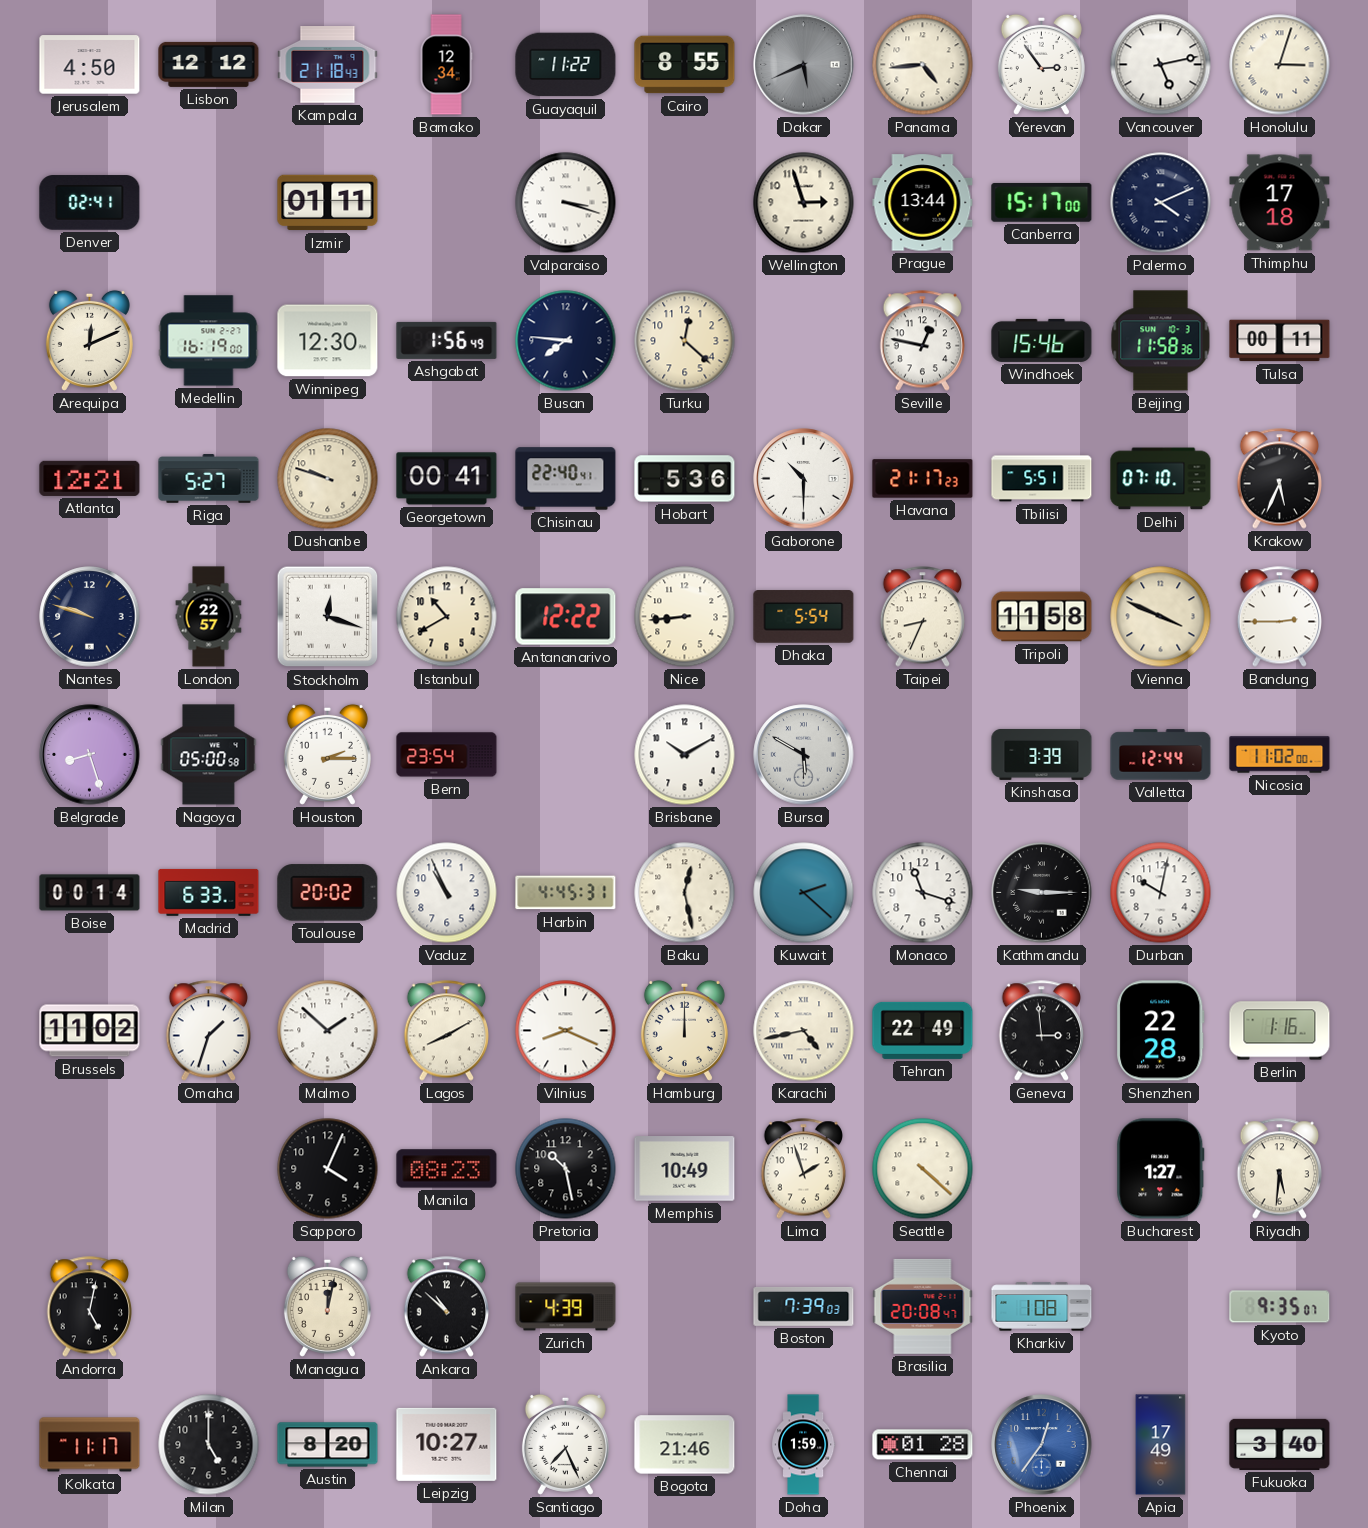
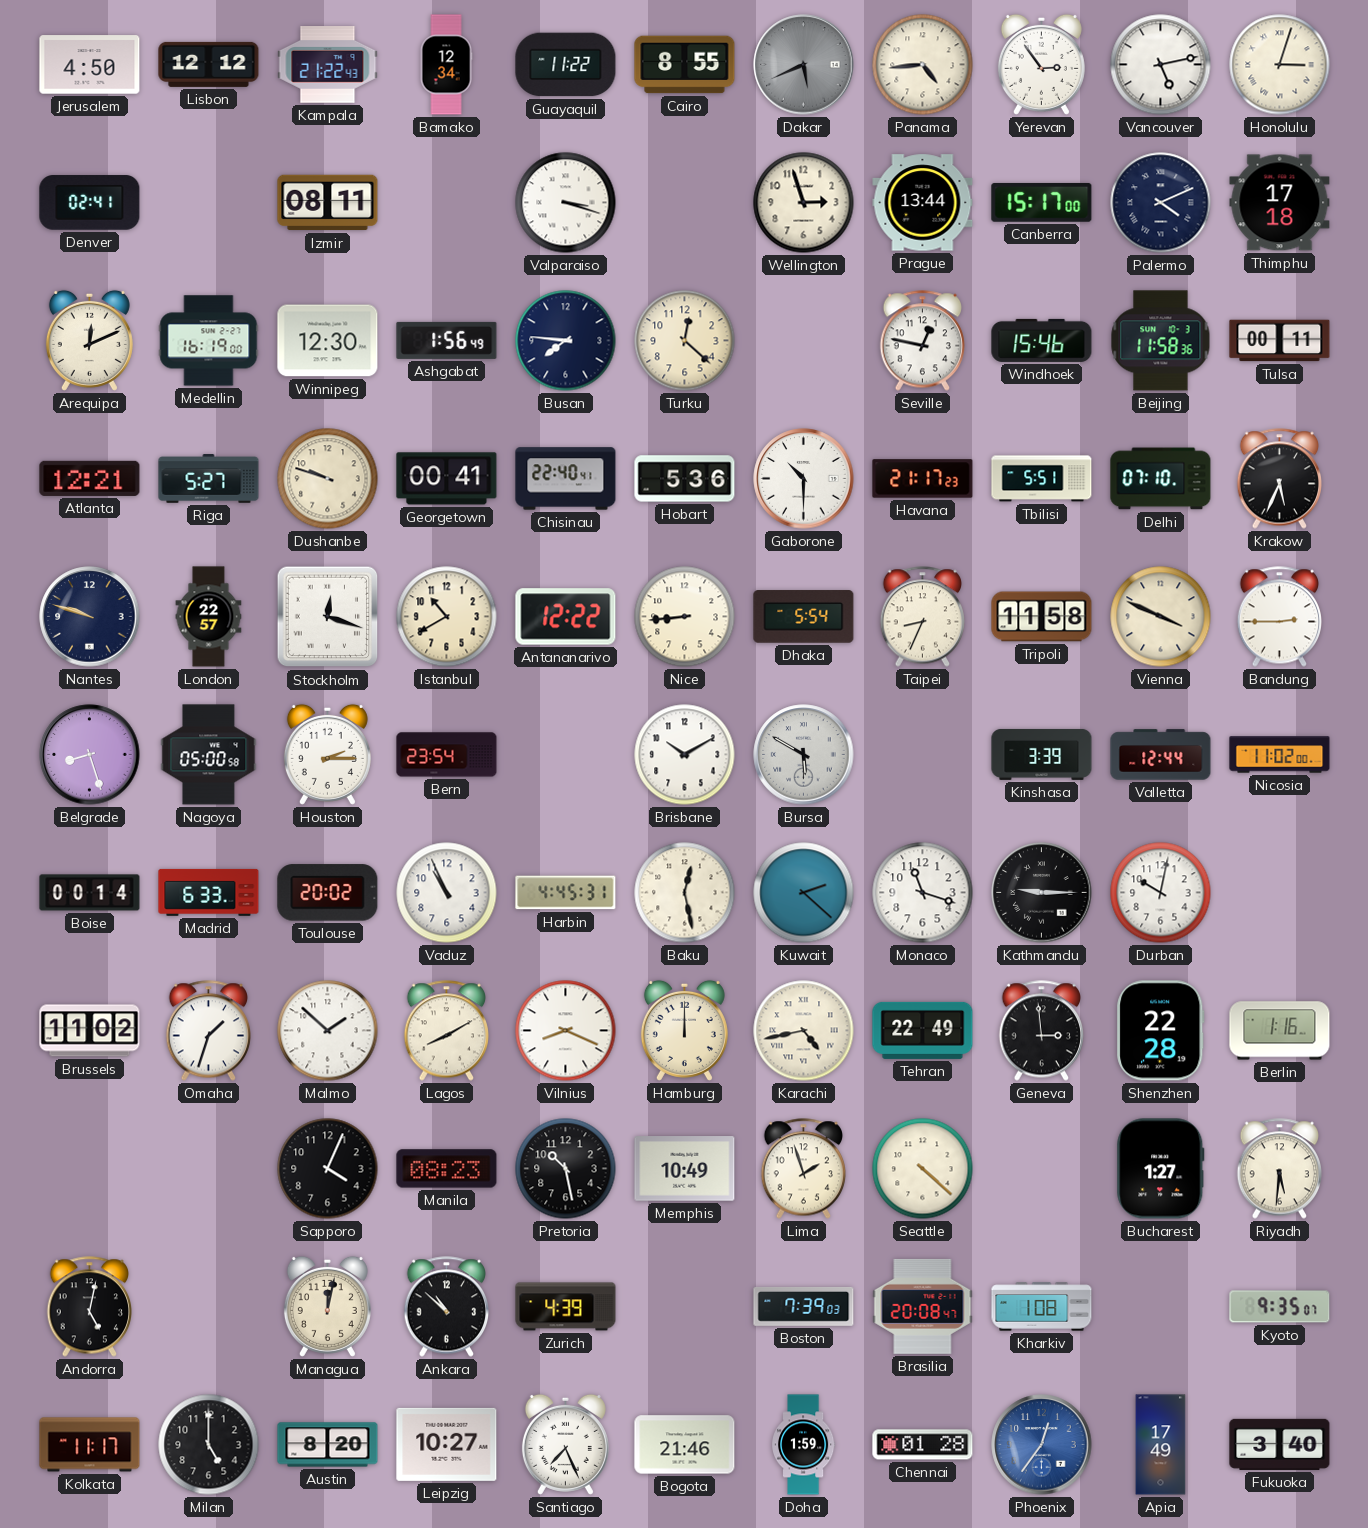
Kampala: 21:18 -> 21:22 (328, 65)
Izmir: 01:11 -> 08:11 (328, 203)
